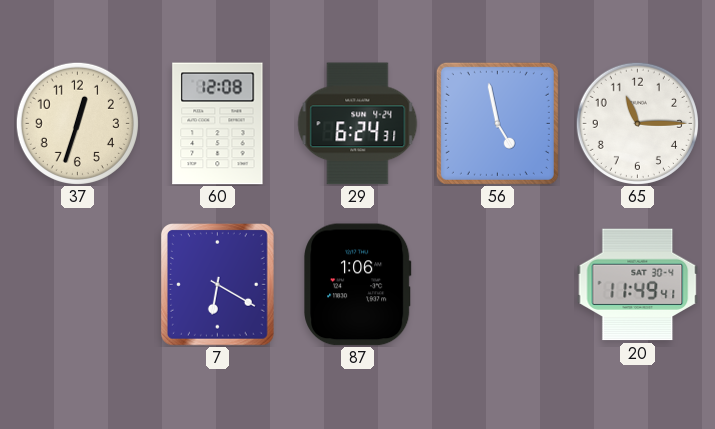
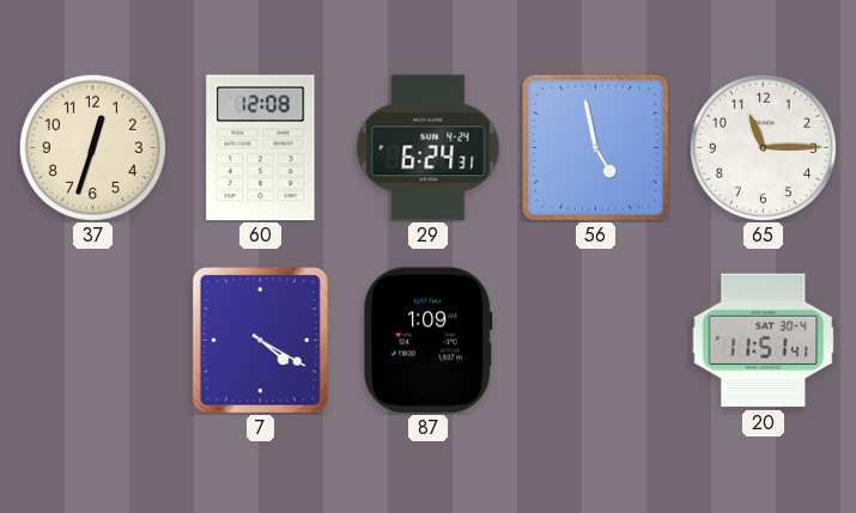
7: 6:20 -> 4:20 (261, 341)
87: 1:06 -> 1:09 (429, 341)
20: 11:49 -> 11:51 (764, 341)
